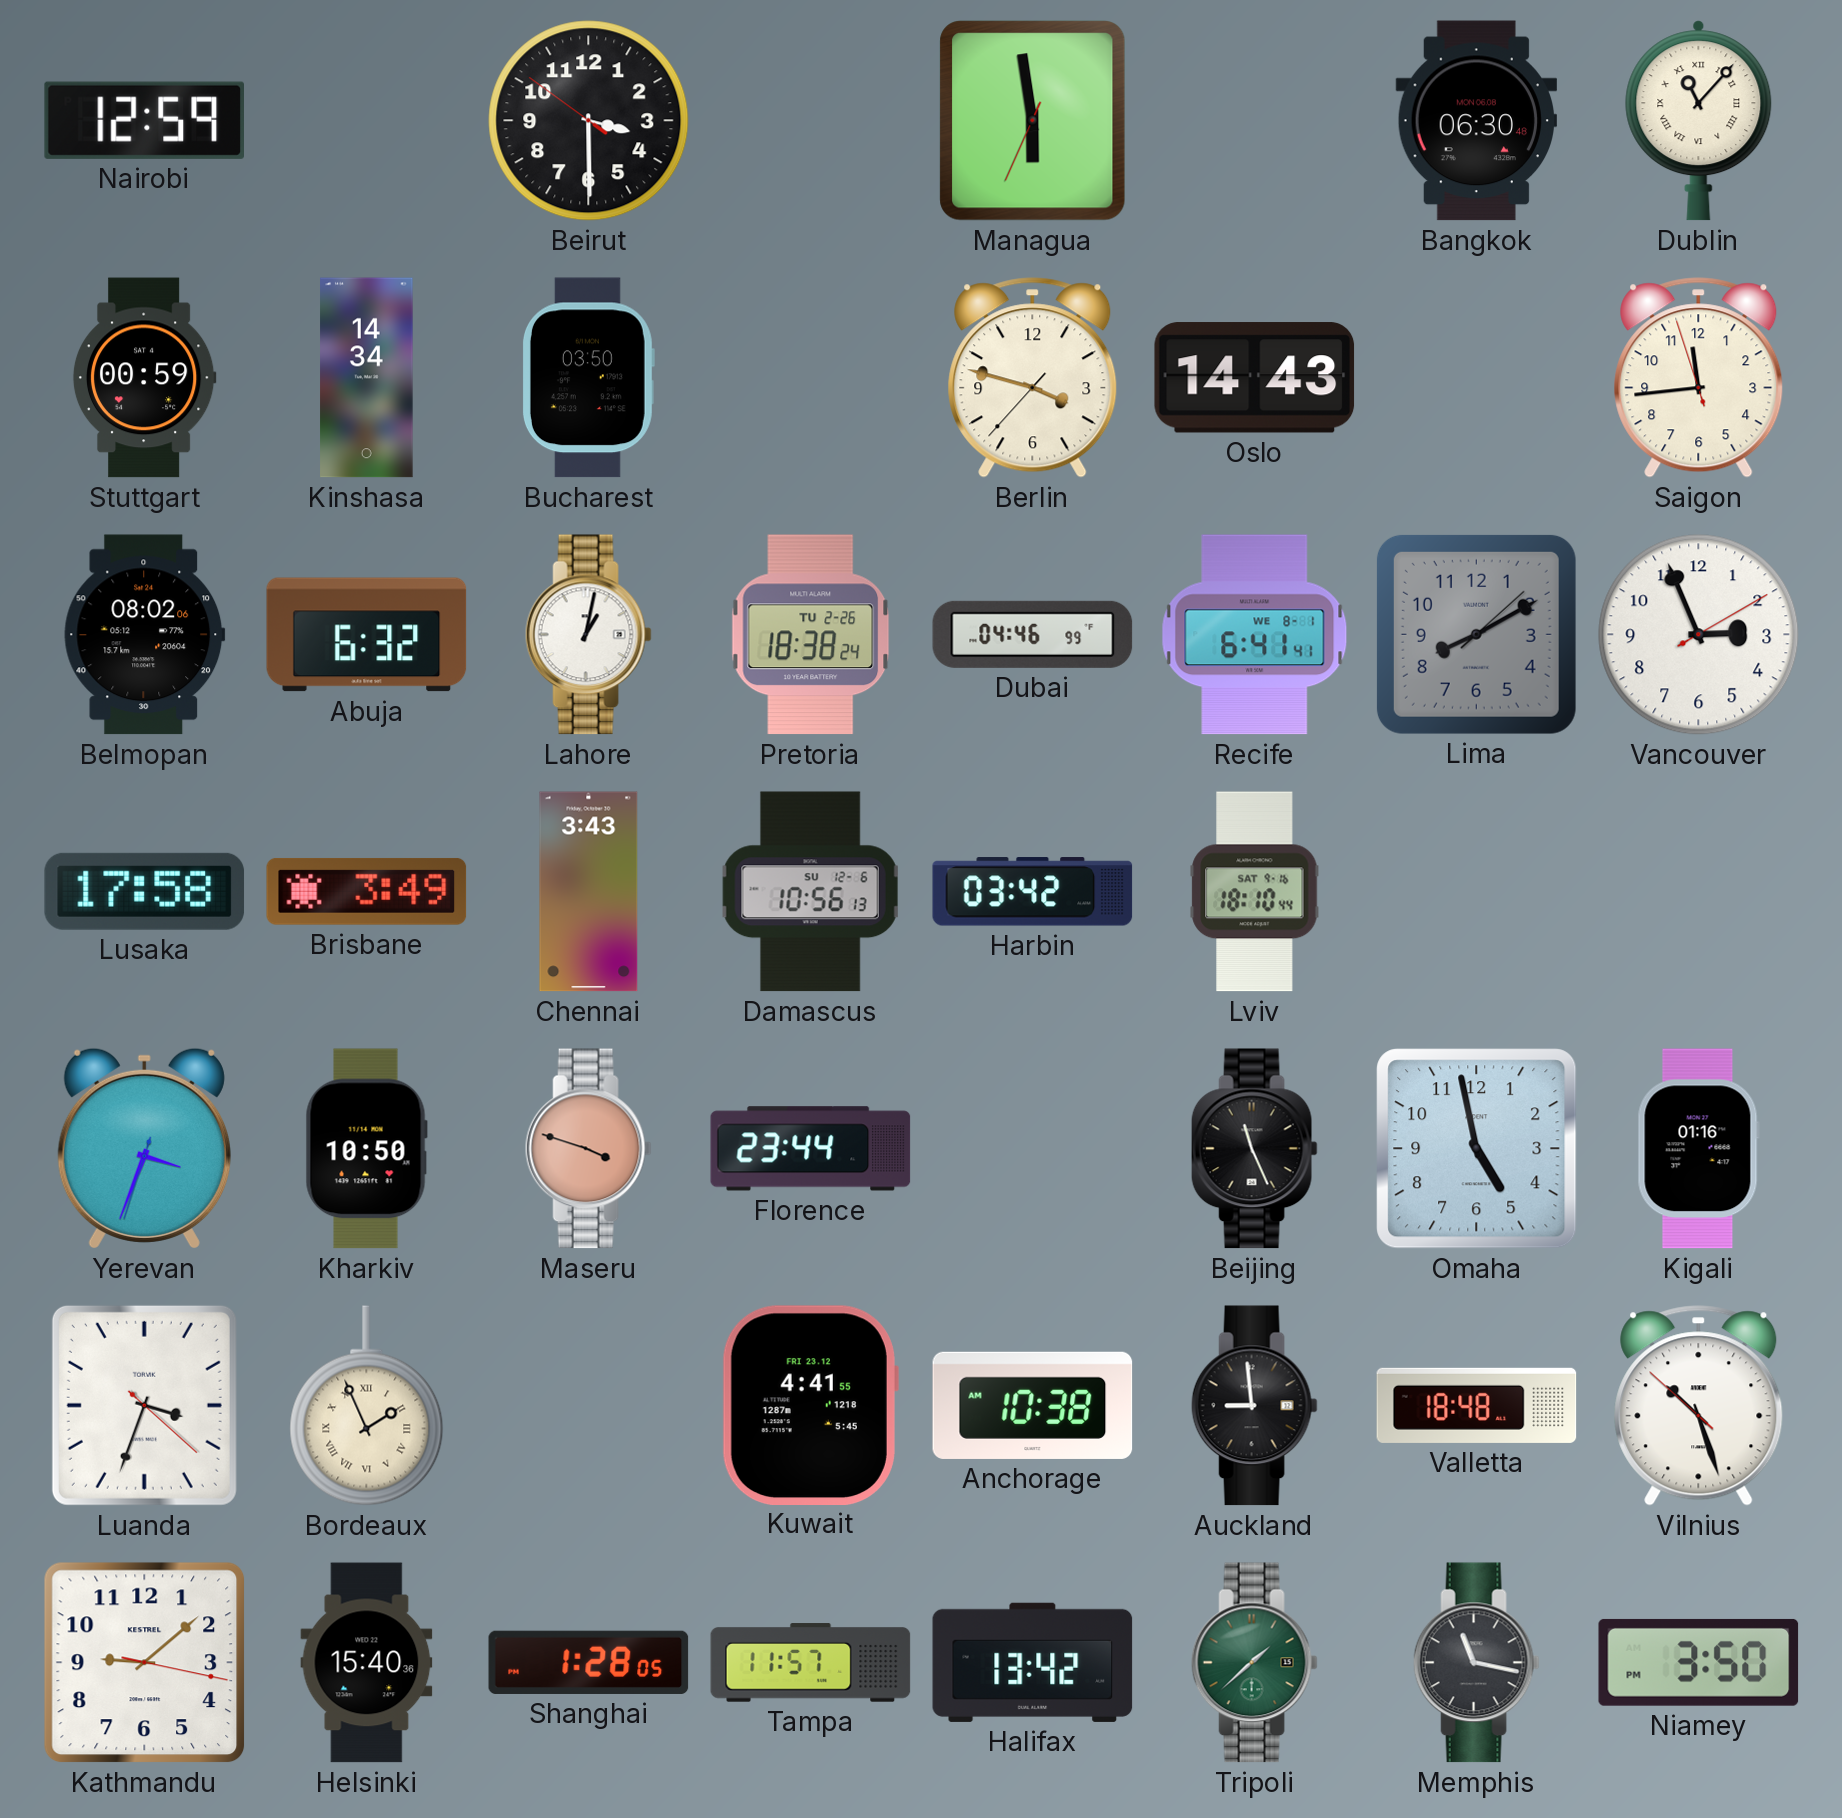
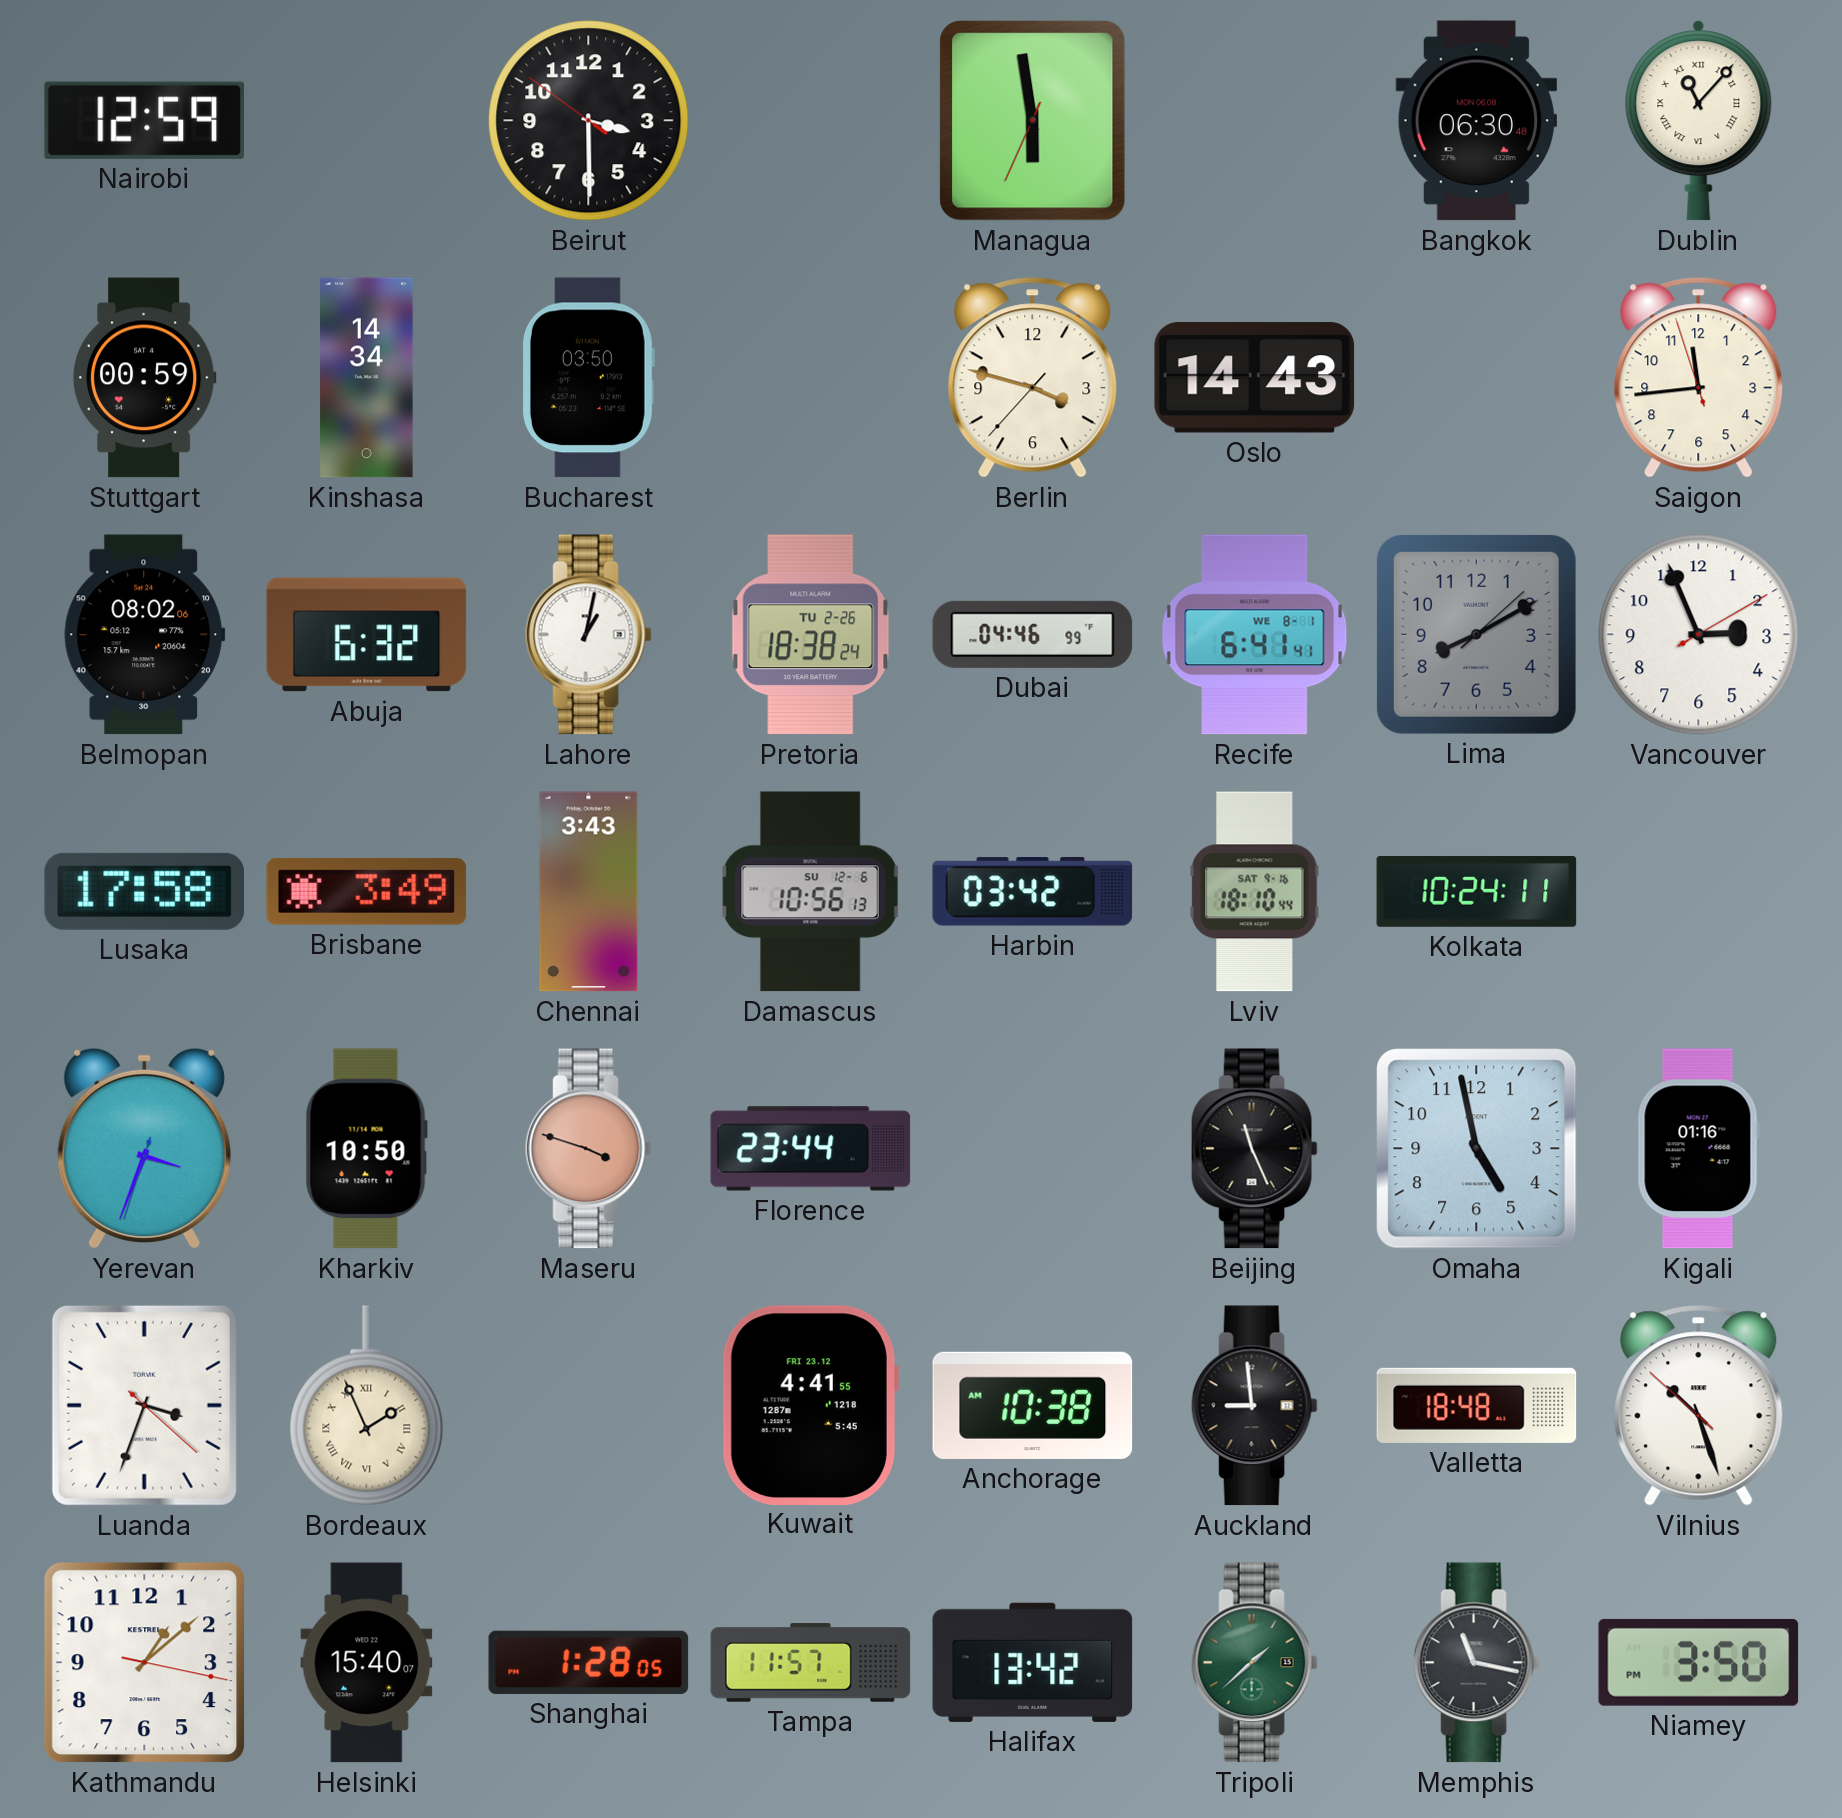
Kolkata: none -> 10:24 (1477, 891)
Kathmandu: 9:08 -> 1:08 (145, 1663)
Helsinki: 15:40:36 -> 15:40:07 (367, 1663)
